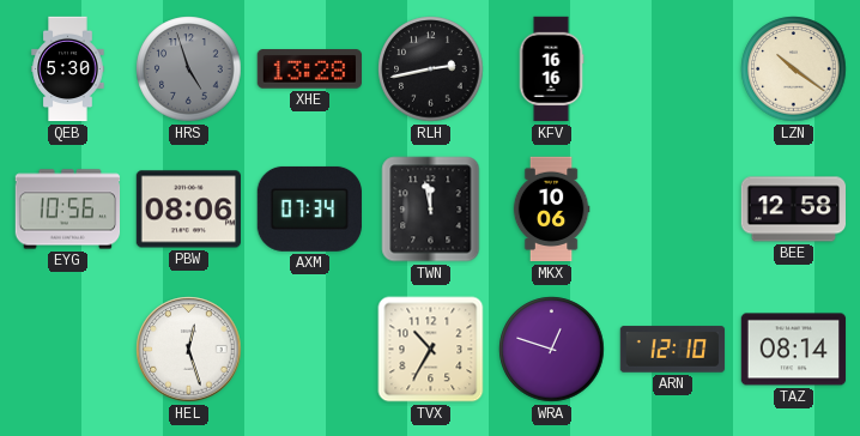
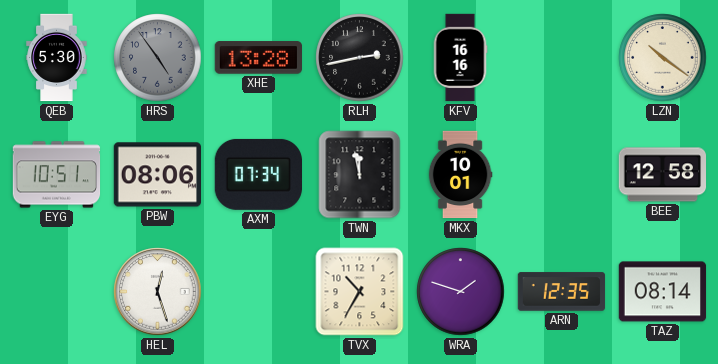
HRS: 4:57 -> 4:54 (158, 58)
EYG: 10:56 -> 10:51 (57, 175)
MKX: 10:06 -> 10:01 (460, 175)
WRA: 12:48 -> 1:48 (461, 292)
ARN: 12:10 -> 12:35 (562, 292)
